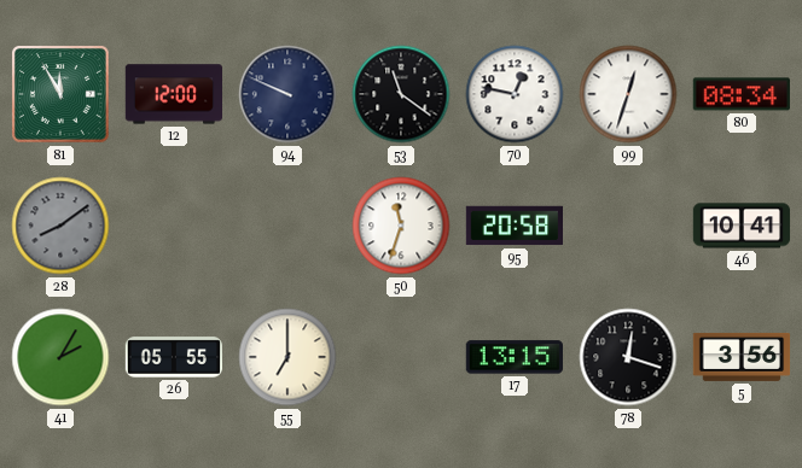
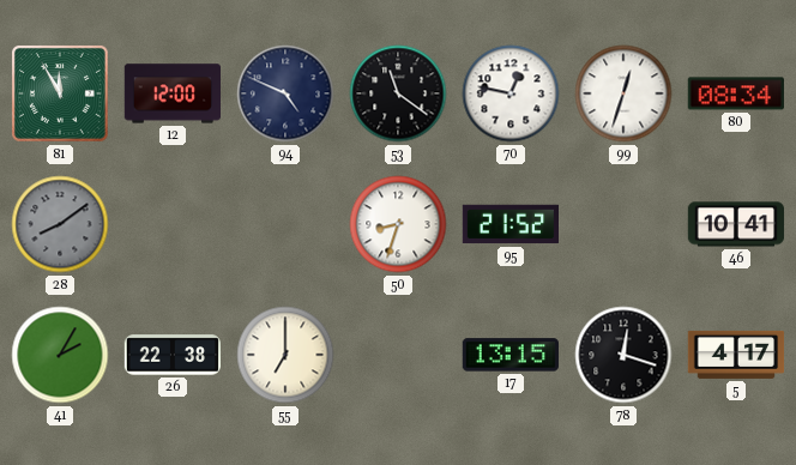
94: 9:49 -> 4:49 (285, 93)
50: 11:33 -> 8:33 (398, 224)
95: 20:58 -> 21:52 (509, 224)
26: 05:55 -> 22:38 (173, 355)
5: 3:56 -> 4:17 (736, 355)
